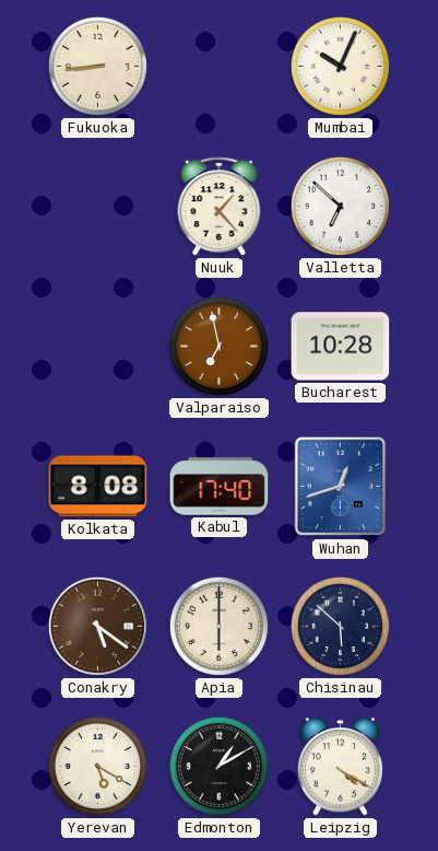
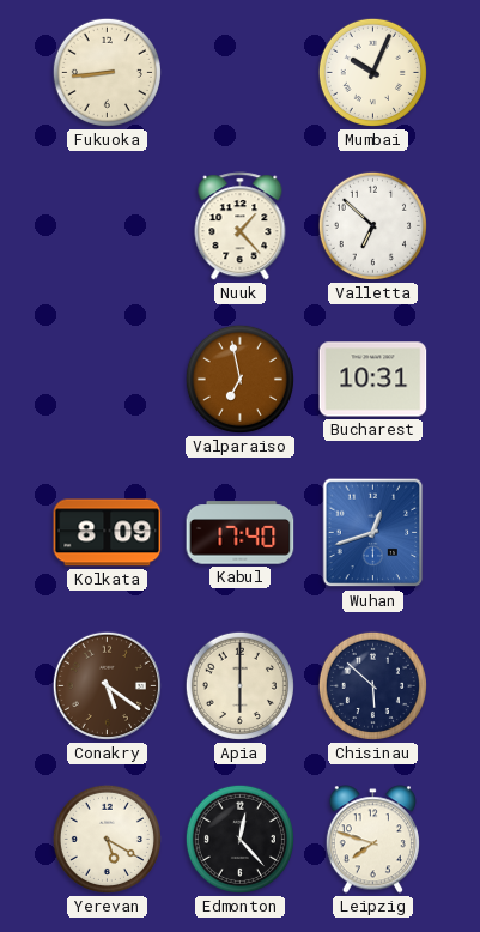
Bucharest: 10:28 -> 10:31 (373, 380)
Kolkata: 8:08 -> 8:09 (108, 533)
Edmonton: 1:10 -> 12:23 (239, 839)
Leipzig: 4:20 -> 7:48 (372, 840)
